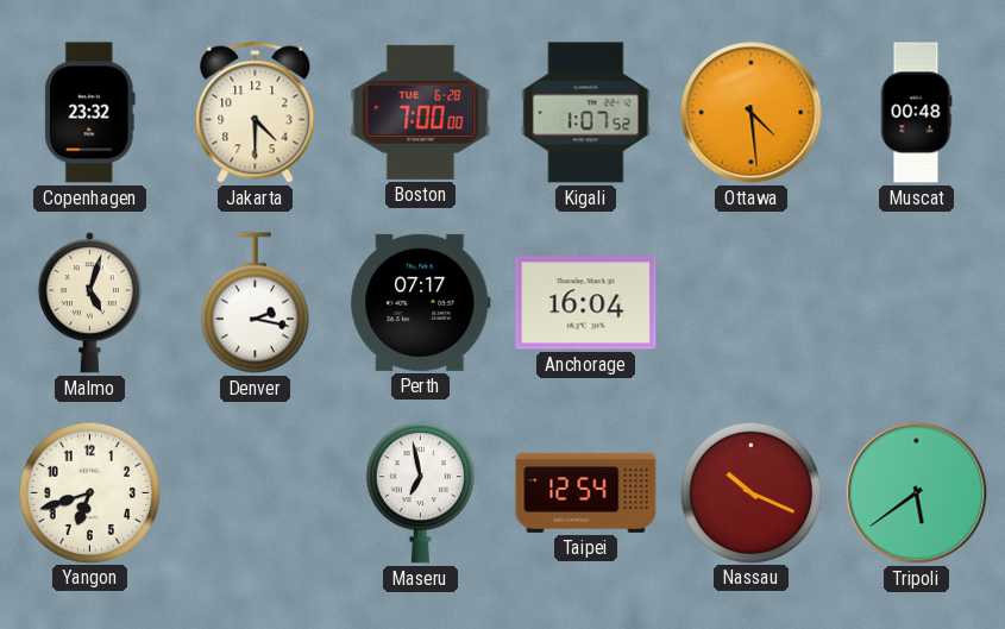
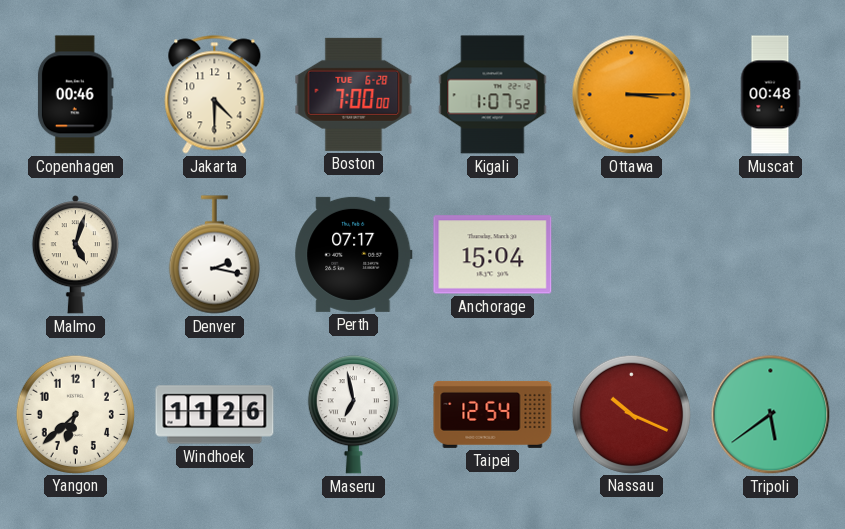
Copenhagen: 23:32 -> 00:46 (75, 95)
Ottawa: 4:29 -> 3:15 (632, 95)
Anchorage: 16:04 -> 15:04 (493, 255)
Yangon: 6:42 -> 6:38 (75, 414)
Windhoek: none -> 11:26 (215, 415)
